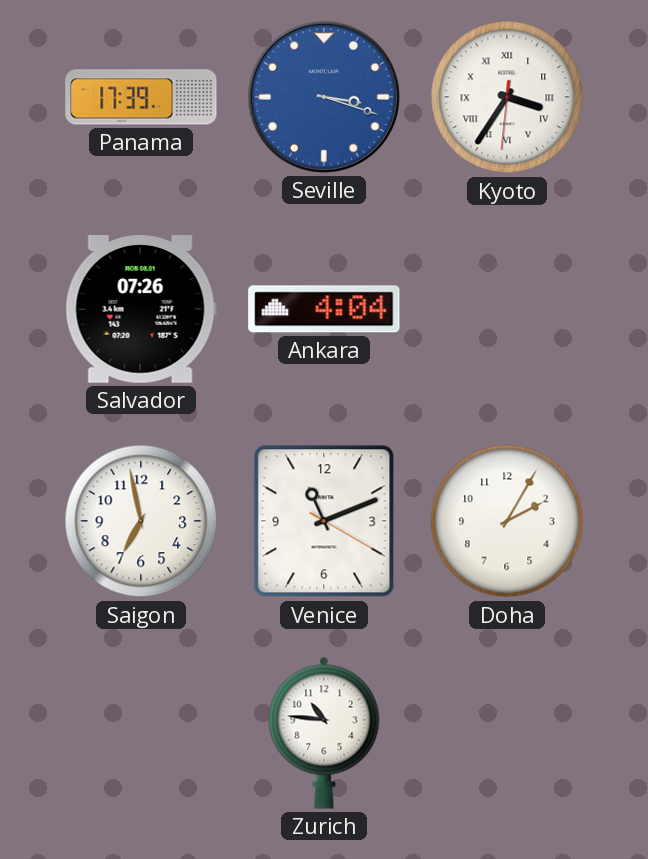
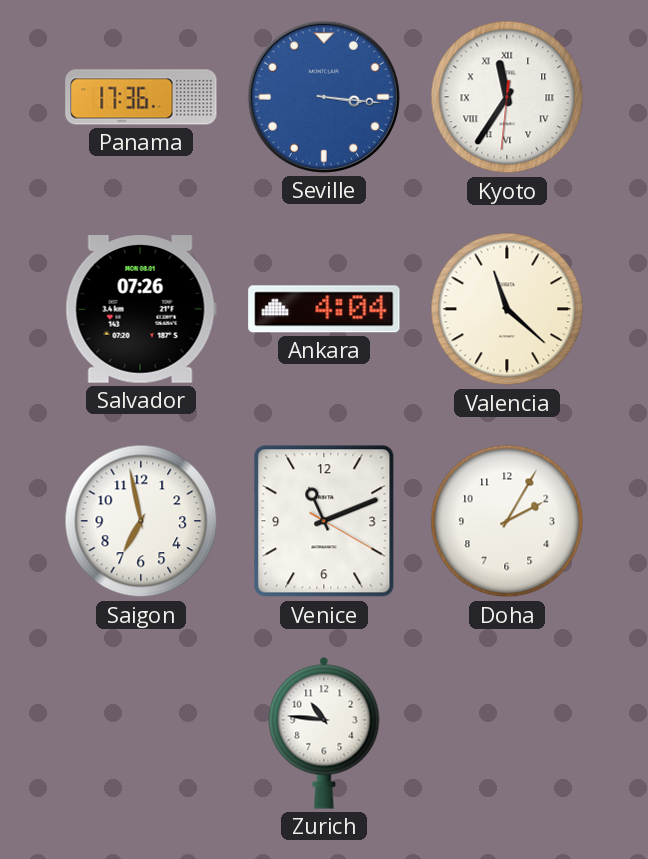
Panama: 17:39 -> 17:36 (141, 97)
Seville: 3:18 -> 3:16 (324, 97)
Kyoto: 3:35 -> 11:35 (507, 97)
Valencia: none -> 11:22 (507, 309)
